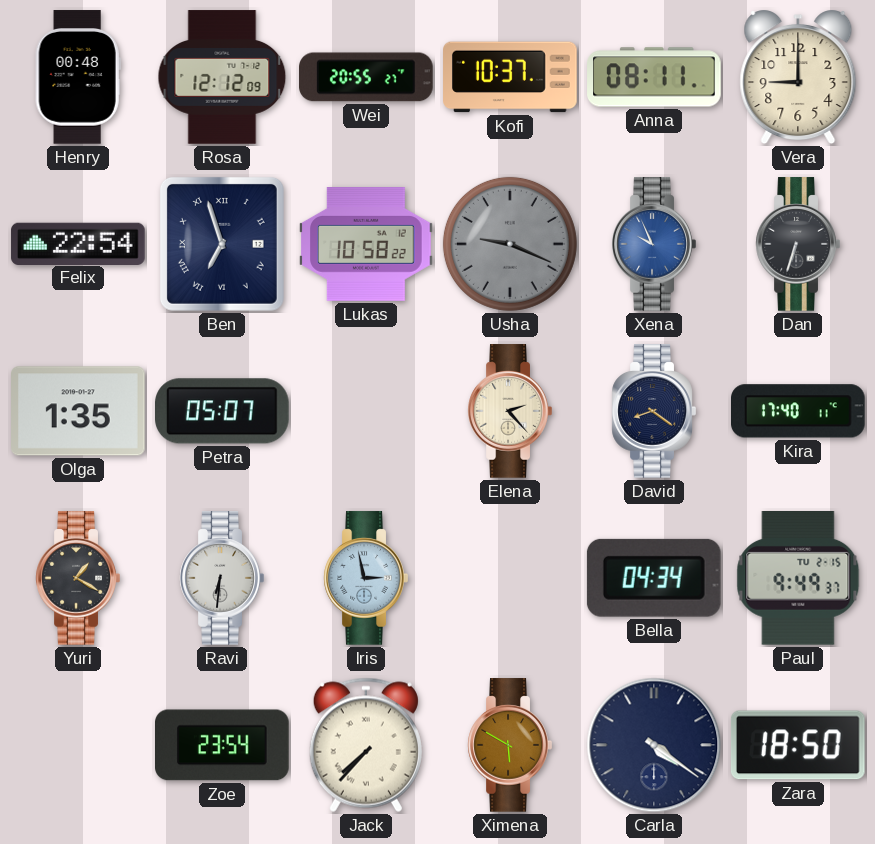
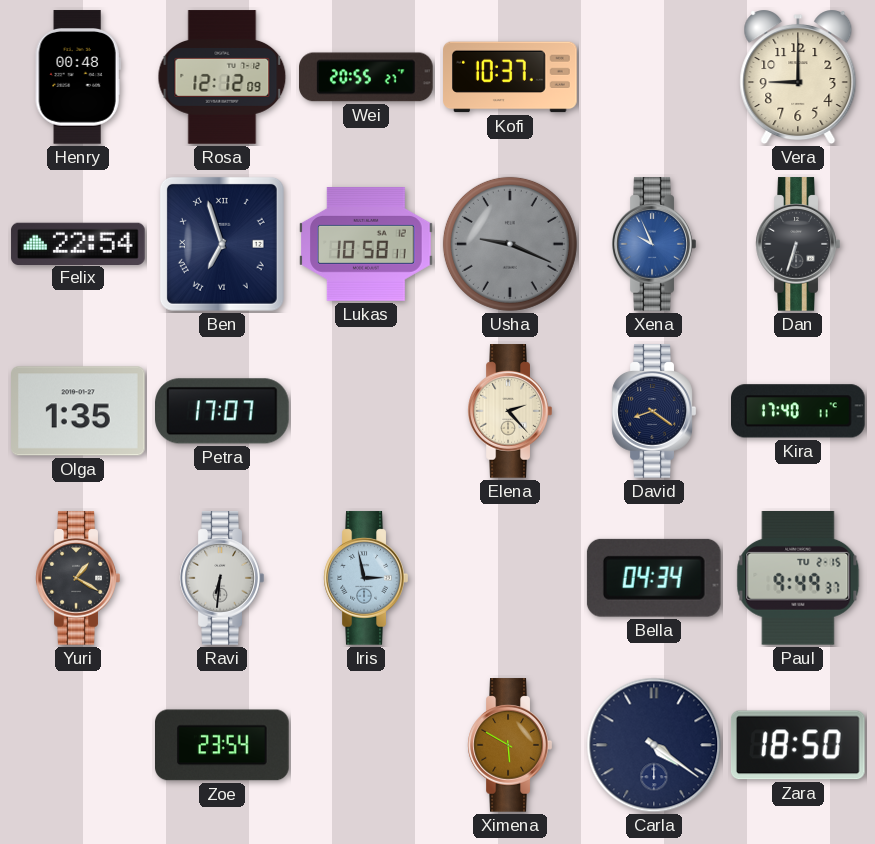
Anna: 08:11 -> none (654, 77)
Lukas: 10:58:22 -> 10:58:11 (366, 245)
Petra: 05:07 -> 17:07 (223, 411)
Jack: 7:37 -> none (366, 745)
